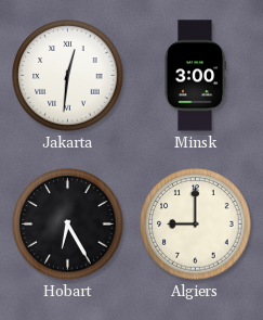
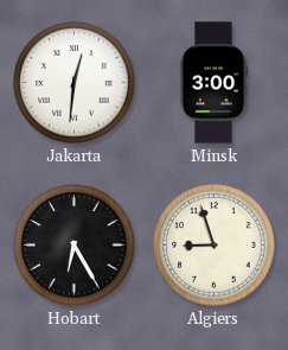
Algiers: 9:00 -> 8:57 (215, 246)
